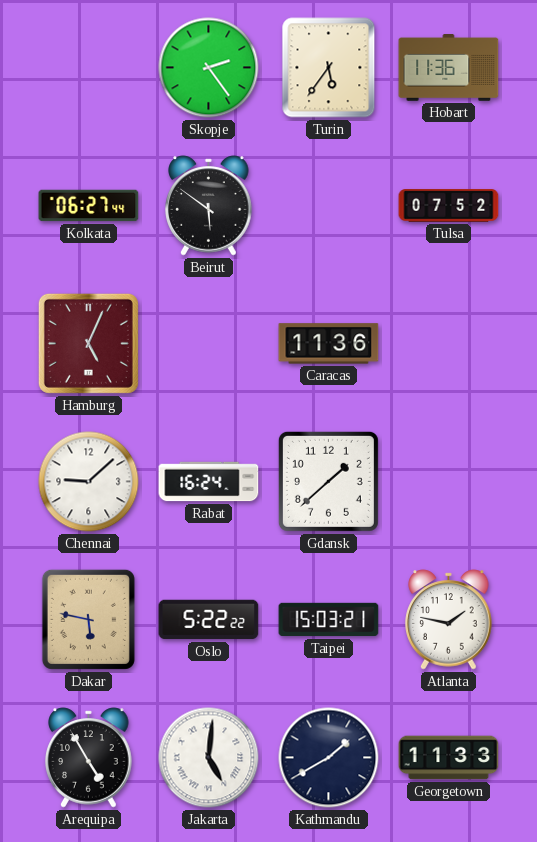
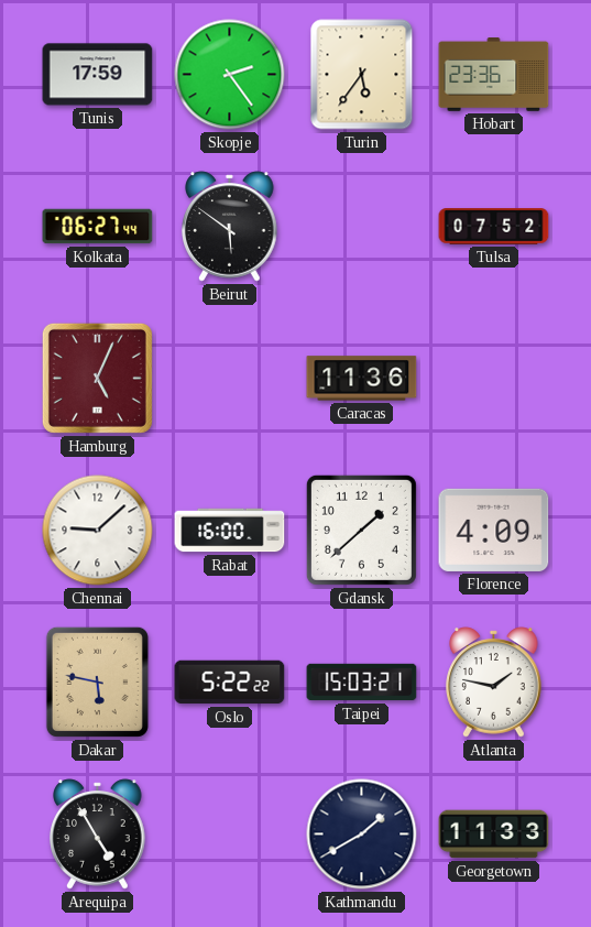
Tunis: none -> 17:59 (98, 75)
Hobart: 11:36 -> 23:36 (494, 75)
Rabat: 16:24 -> 16:00 (230, 531)
Florence: none -> 4:09 (494, 530)
Jakarta: 5:01 -> none (209, 758)
